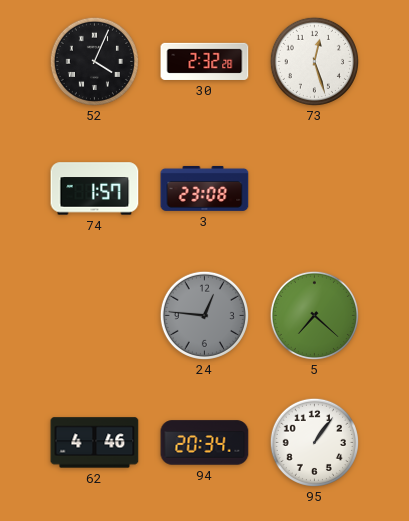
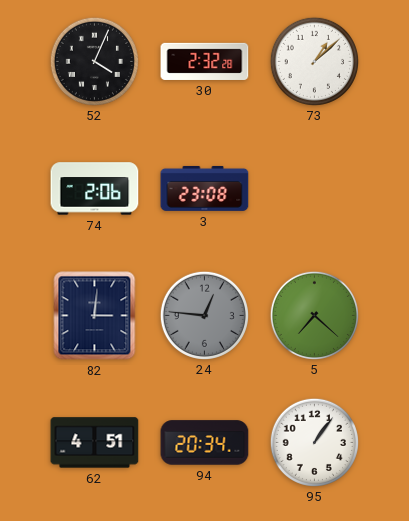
73: 12:27 -> 1:08 (314, 61)
74: 1:57 -> 2:06 (95, 189)
82: none -> 3:01 (95, 316)
62: 4:46 -> 4:51 (95, 443)
